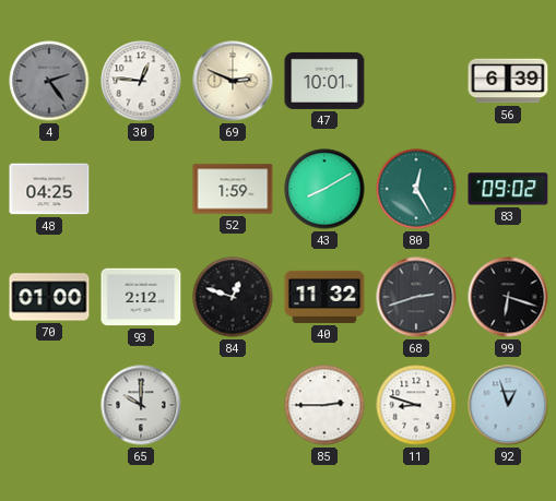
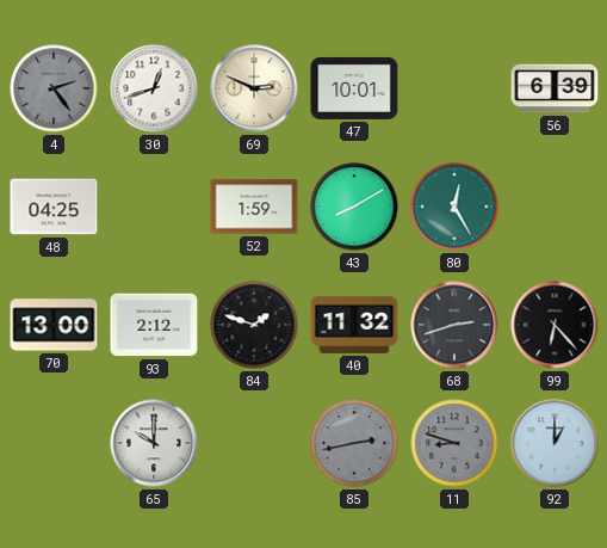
30: 12:46 -> 12:42 (154, 88)
83: 09:02 -> none (508, 189)
70: 01:00 -> 13:00 (54, 325)
84: 12:48 -> 1:48 (254, 325)
99: 6:18 -> 6:23 (555, 325)
85: 2:45 -> 2:43 (354, 443)
85 dial: white -> grey (354, 443)
11 dial: white -> grey (454, 443)
92: 12:57 -> 1:00 (555, 443)
